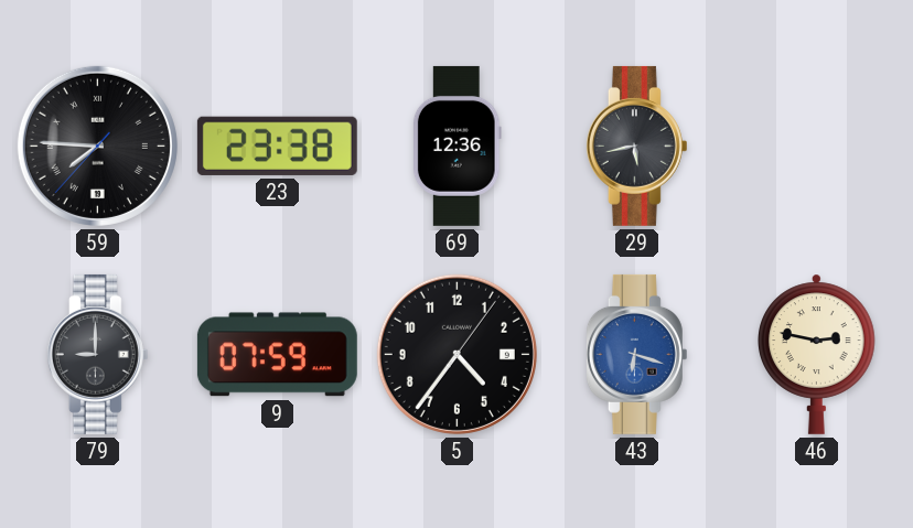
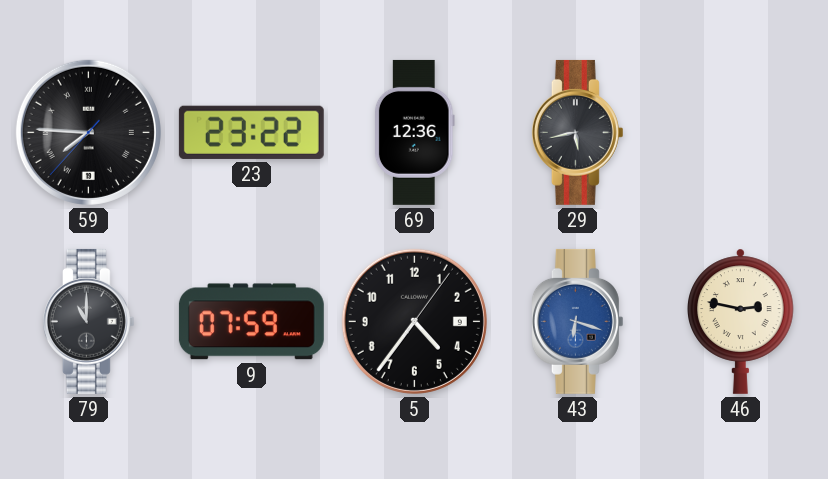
23: 23:38 -> 23:22 (251, 132)
79: 9:00 -> 11:00 (88, 321)
